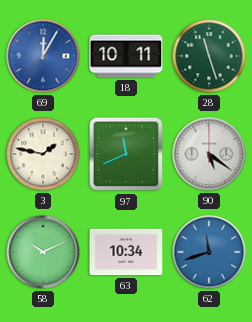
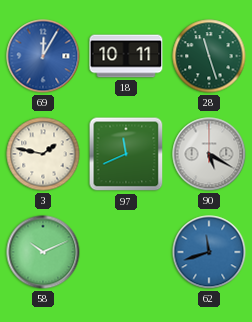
90: 5:21 -> 5:20 (209, 154)
63: 10:34 -> none (126, 252)
